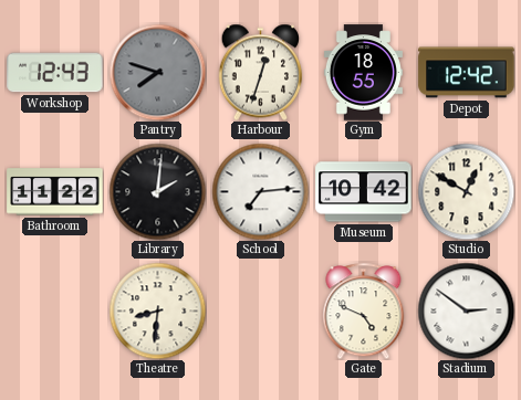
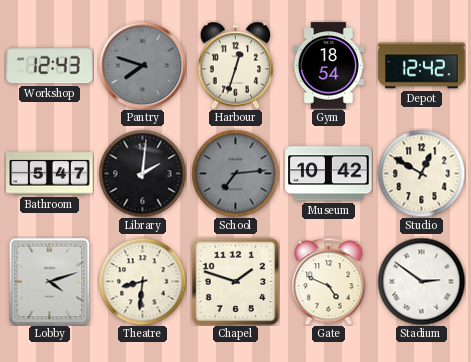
Gym: 18:55 -> 18:54 (328, 66)
Bathroom: 11:22 -> 5:47 (50, 174)
School dial: white -> grey (235, 173)
Lobby: none -> 4:12 (50, 281)
Chapel: none -> 1:48 (235, 281)
